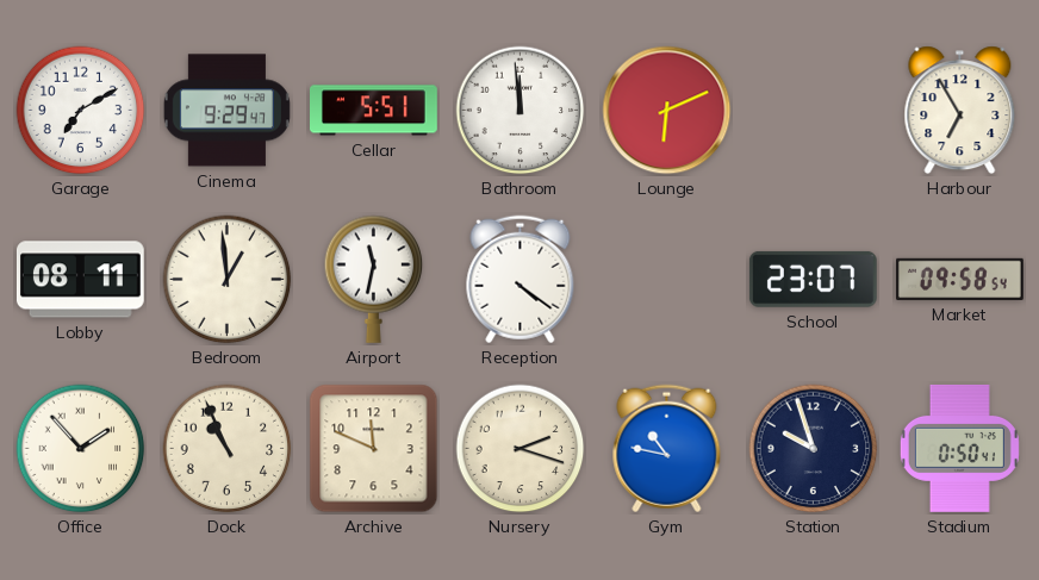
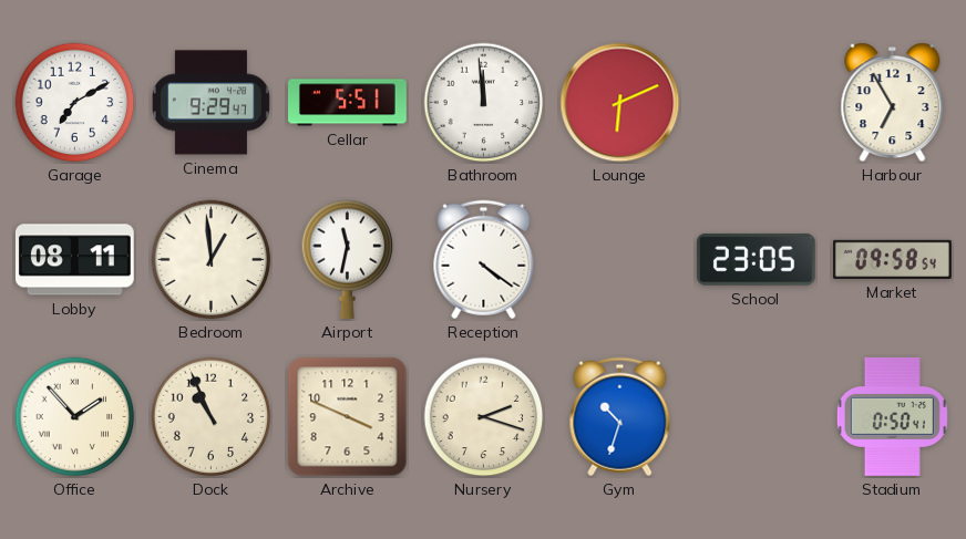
School: 23:07 -> 23:05 (756, 259)
Archive: 11:49 -> 3:49 (348, 417)
Gym: 10:47 -> 10:33 (620, 417)
Station: 9:57 -> none (814, 449)
